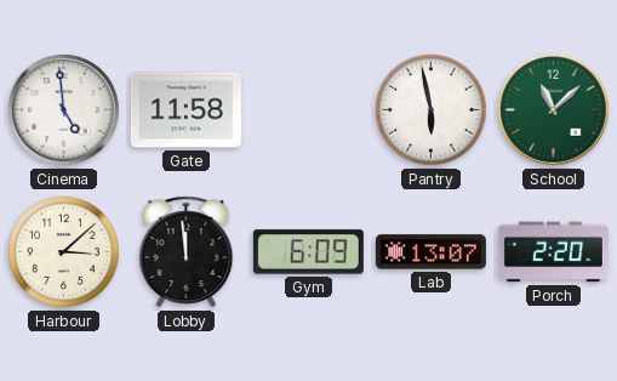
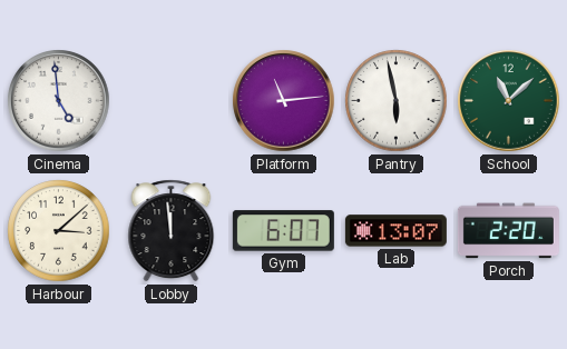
Gate: 11:58 -> none (185, 110)
Platform: none -> 11:14 (284, 101)
Gym: 6:09 -> 6:07 (283, 231)
